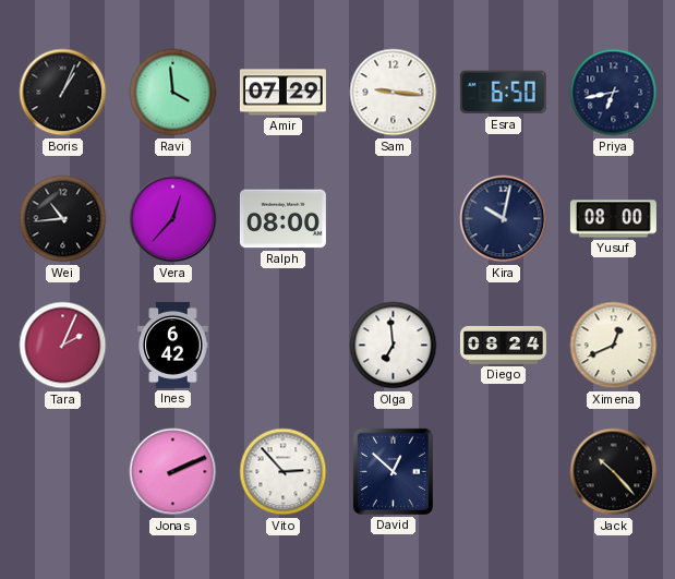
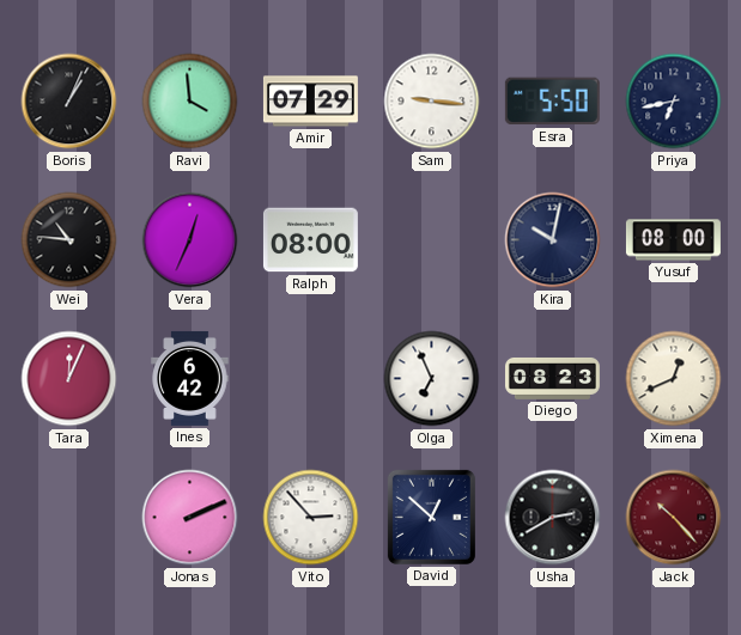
Esra: 6:50 -> 5:50 (552, 102)
Wei: 10:44 -> 10:46 (69, 240)
Vera: 12:37 -> 12:34 (190, 240)
Tara: 2:04 -> 12:04 (69, 379)
Olga: 6:59 -> 6:56 (432, 379)
Diego: 08:24 -> 08:23 (552, 379)
Usha: none -> 2:40 (553, 518)
Jack dial: black -> burgundy (674, 518)
